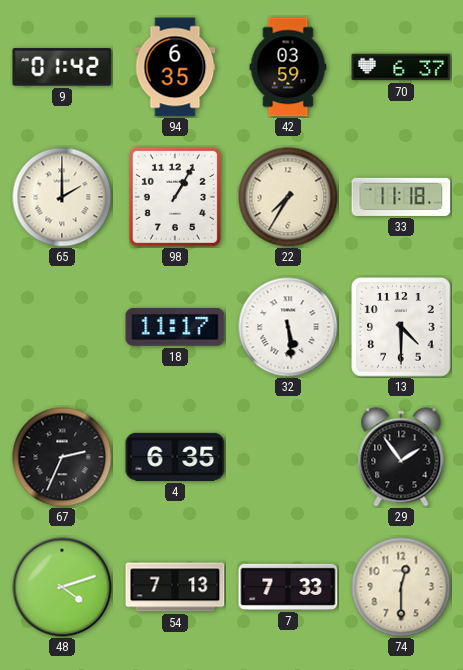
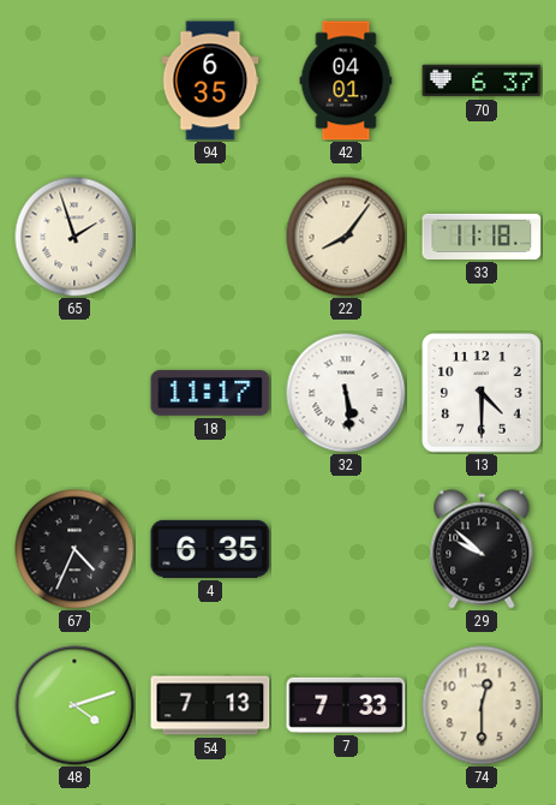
9: 01:42 -> none (62, 67)
42: 03:59 -> 04:01 (346, 80)
65: 2:00 -> 1:57 (74, 237)
98: 1:05 -> none (175, 197)
22: 7:35 -> 8:06 (346, 237)
67: 2:34 -> 4:34 (74, 549)
29: 1:54 -> 9:52 (482, 549)
